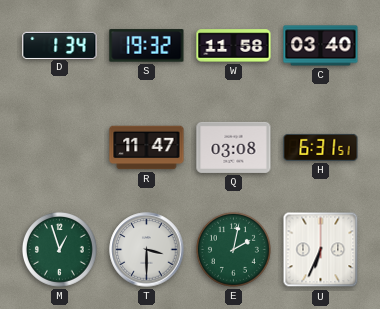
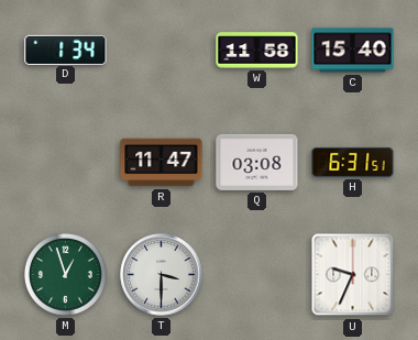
S: 19:32 -> none (147, 46)
C: 03:40 -> 15:40 (353, 51)
E: 2:02 -> none (234, 250)
U: 6:34 -> 9:34 (353, 275)
